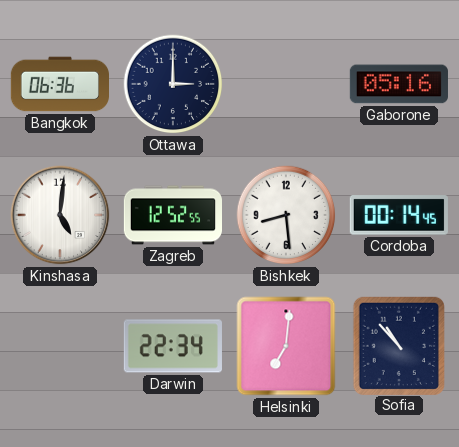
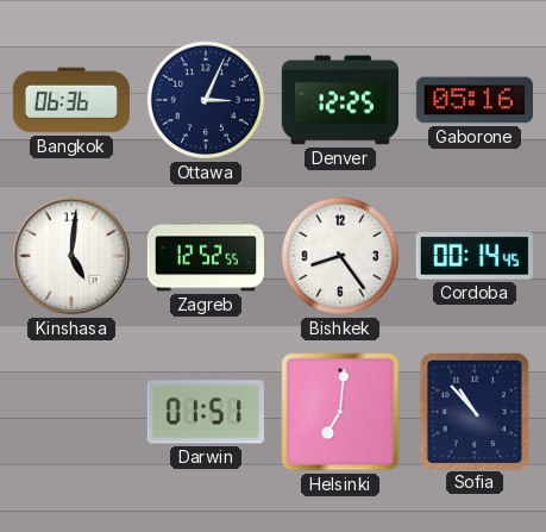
Ottawa: 3:00 -> 3:04 (206, 100)
Denver: none -> 12:25 (339, 100)
Bishkek: 8:29 -> 8:24 (340, 256)
Darwin: 22:34 -> 01:51 (206, 412)
